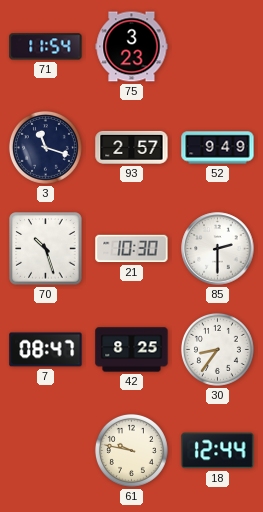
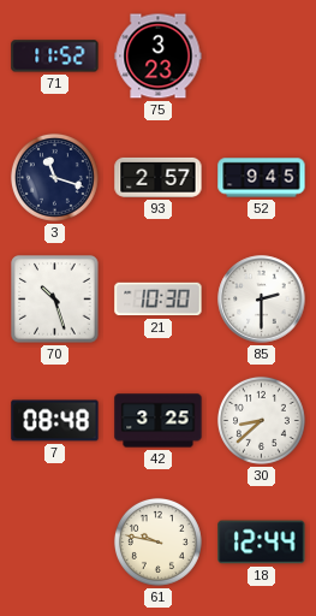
71: 11:54 -> 11:52 (55, 57)
52: 9:49 -> 9:45 (262, 178)
7: 08:47 -> 08:48 (55, 421)
42: 8:25 -> 3:25 (159, 421)
30: 8:36 -> 8:38 (261, 420)
